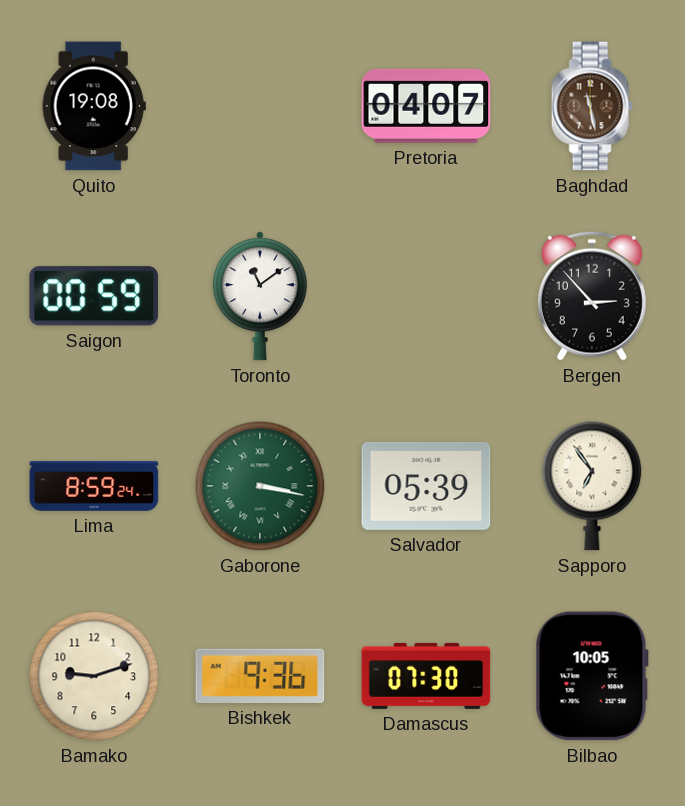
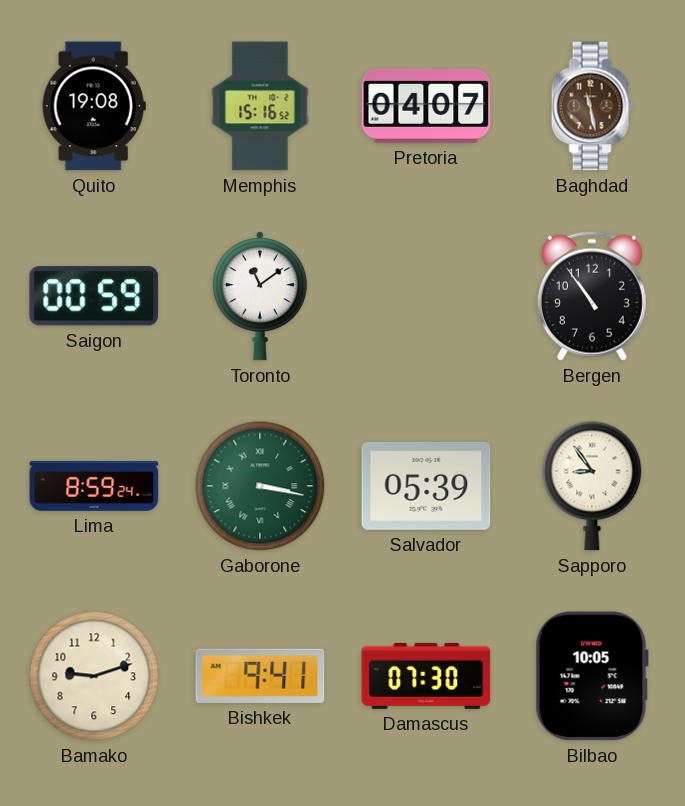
Memphis: none -> 15:16 (260, 106)
Bergen: 2:53 -> 10:54 (592, 296)
Sapporo: 6:54 -> 8:54 (592, 486)
Bishkek: 9:36 -> 9:41 (260, 676)
